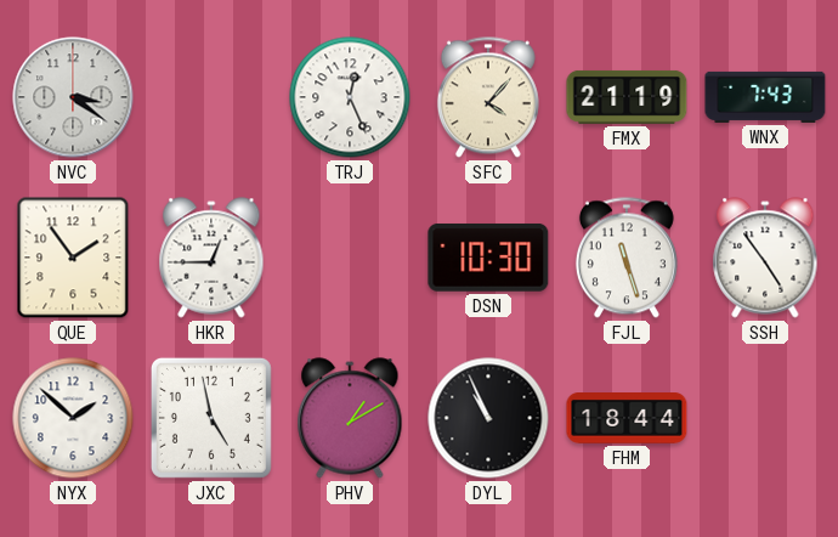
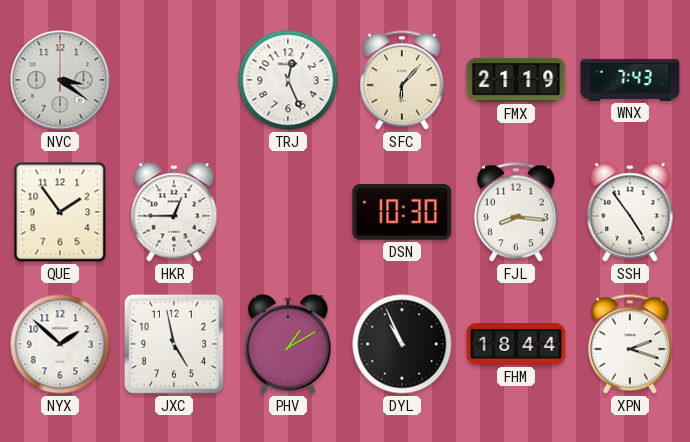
SFC: 4:07 -> 6:07 (402, 80)
FJL: 11:27 -> 8:16 (516, 212)
XPN: none -> 2:18 (630, 344)
